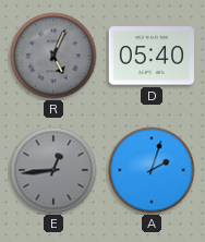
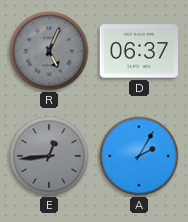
D: 05:40 -> 06:37 (139, 51)
A: 2:03 -> 2:05 (139, 156)
